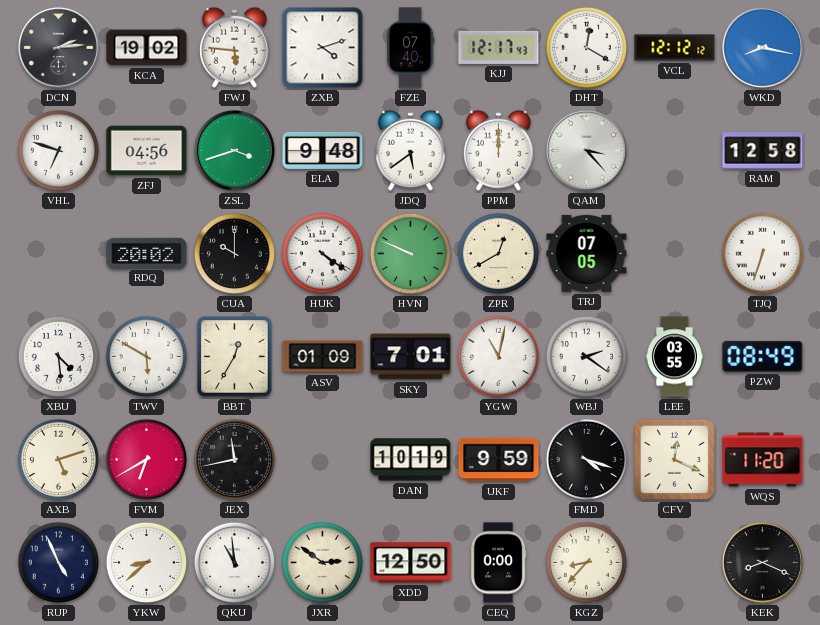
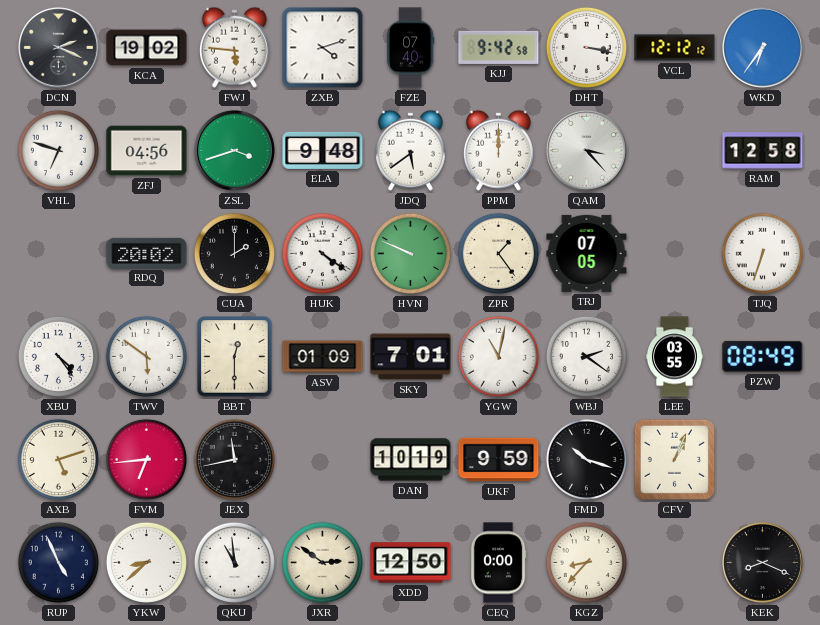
DCN: 2:14 -> 2:19 (58, 47)
KJJ: 12:17 -> 9:42 (499, 47)
DHT: 12:20 -> 3:17 (586, 47)
WKD: 8:17 -> 6:36 (762, 47)
CUA: 10:00 -> 2:00 (234, 253)
ZPR: 12:40 -> 1:24 (498, 253)
XBU: 4:29 -> 4:24 (58, 356)
TWV: 5:50 -> 5:51 (146, 356)
BBT: 12:35 -> 12:30 (235, 357)
FVM: 6:40 -> 6:44 (146, 459)
FMD: 4:18 -> 10:18 (586, 459)
CFV: 12:19 -> 1:04 (674, 459)
WQS: 11:20 -> none (763, 460)
